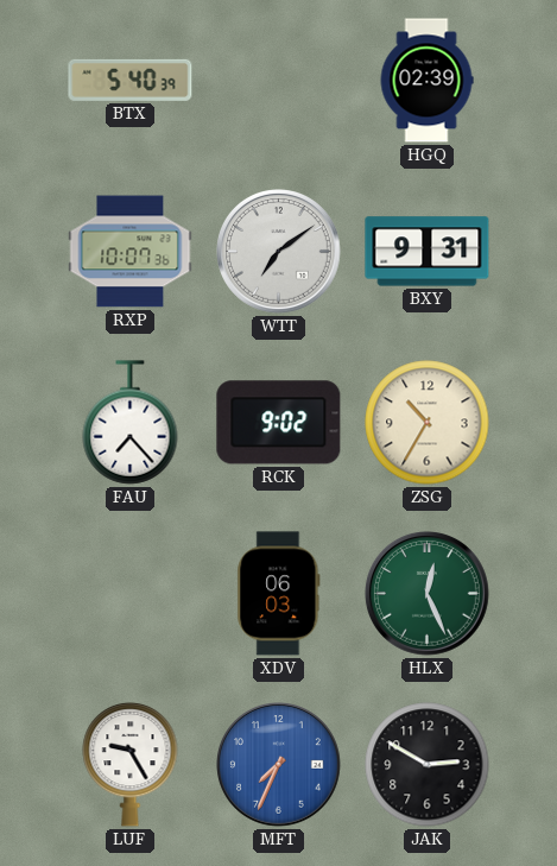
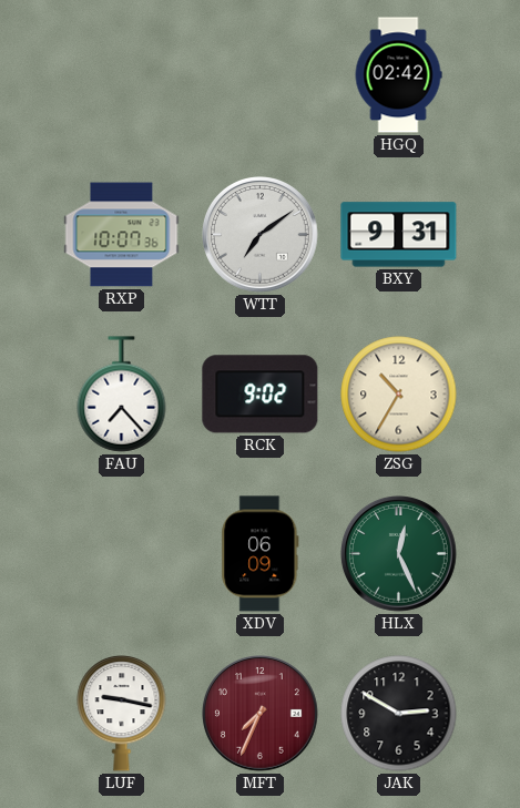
BTX: 5:40 -> none (131, 80)
HGQ: 02:39 -> 02:42 (398, 75)
XDV: 06:03 -> 06:09 (261, 554)
LUF: 9:25 -> 9:17 (122, 713)
MFT dial: blue -> burgundy (261, 714)
